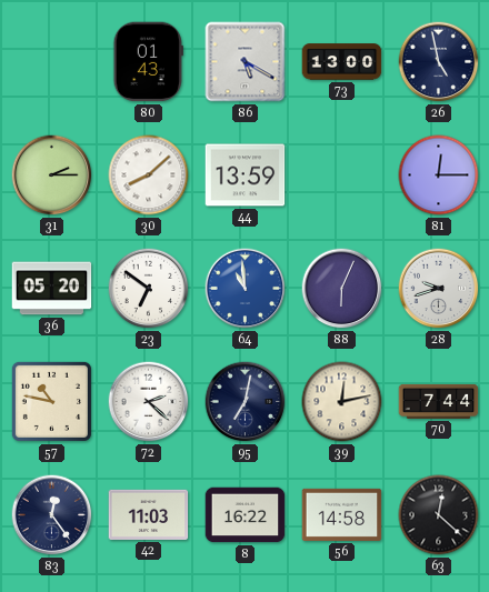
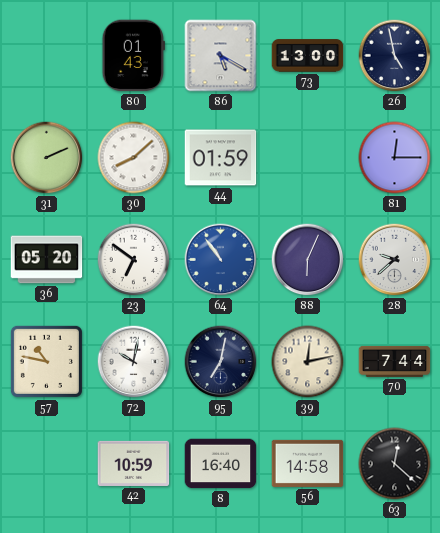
31: 2:15 -> 2:11 (47, 158)
44: 13:59 -> 01:59 (221, 158)
64: 10:59 -> 10:54 (221, 260)
28: 9:42 -> 9:38 (395, 260)
72: 2:22 -> 10:02 (134, 362)
83: 12:24 -> none (52, 515)
42: 11:03 -> 10:59 (134, 463)
8: 16:22 -> 16:40 (221, 464)
